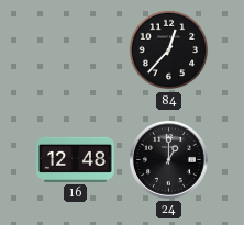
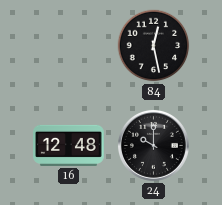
84: 12:37 -> 12:28 (154, 46)
24: 1:00 -> 10:00 (153, 145)
